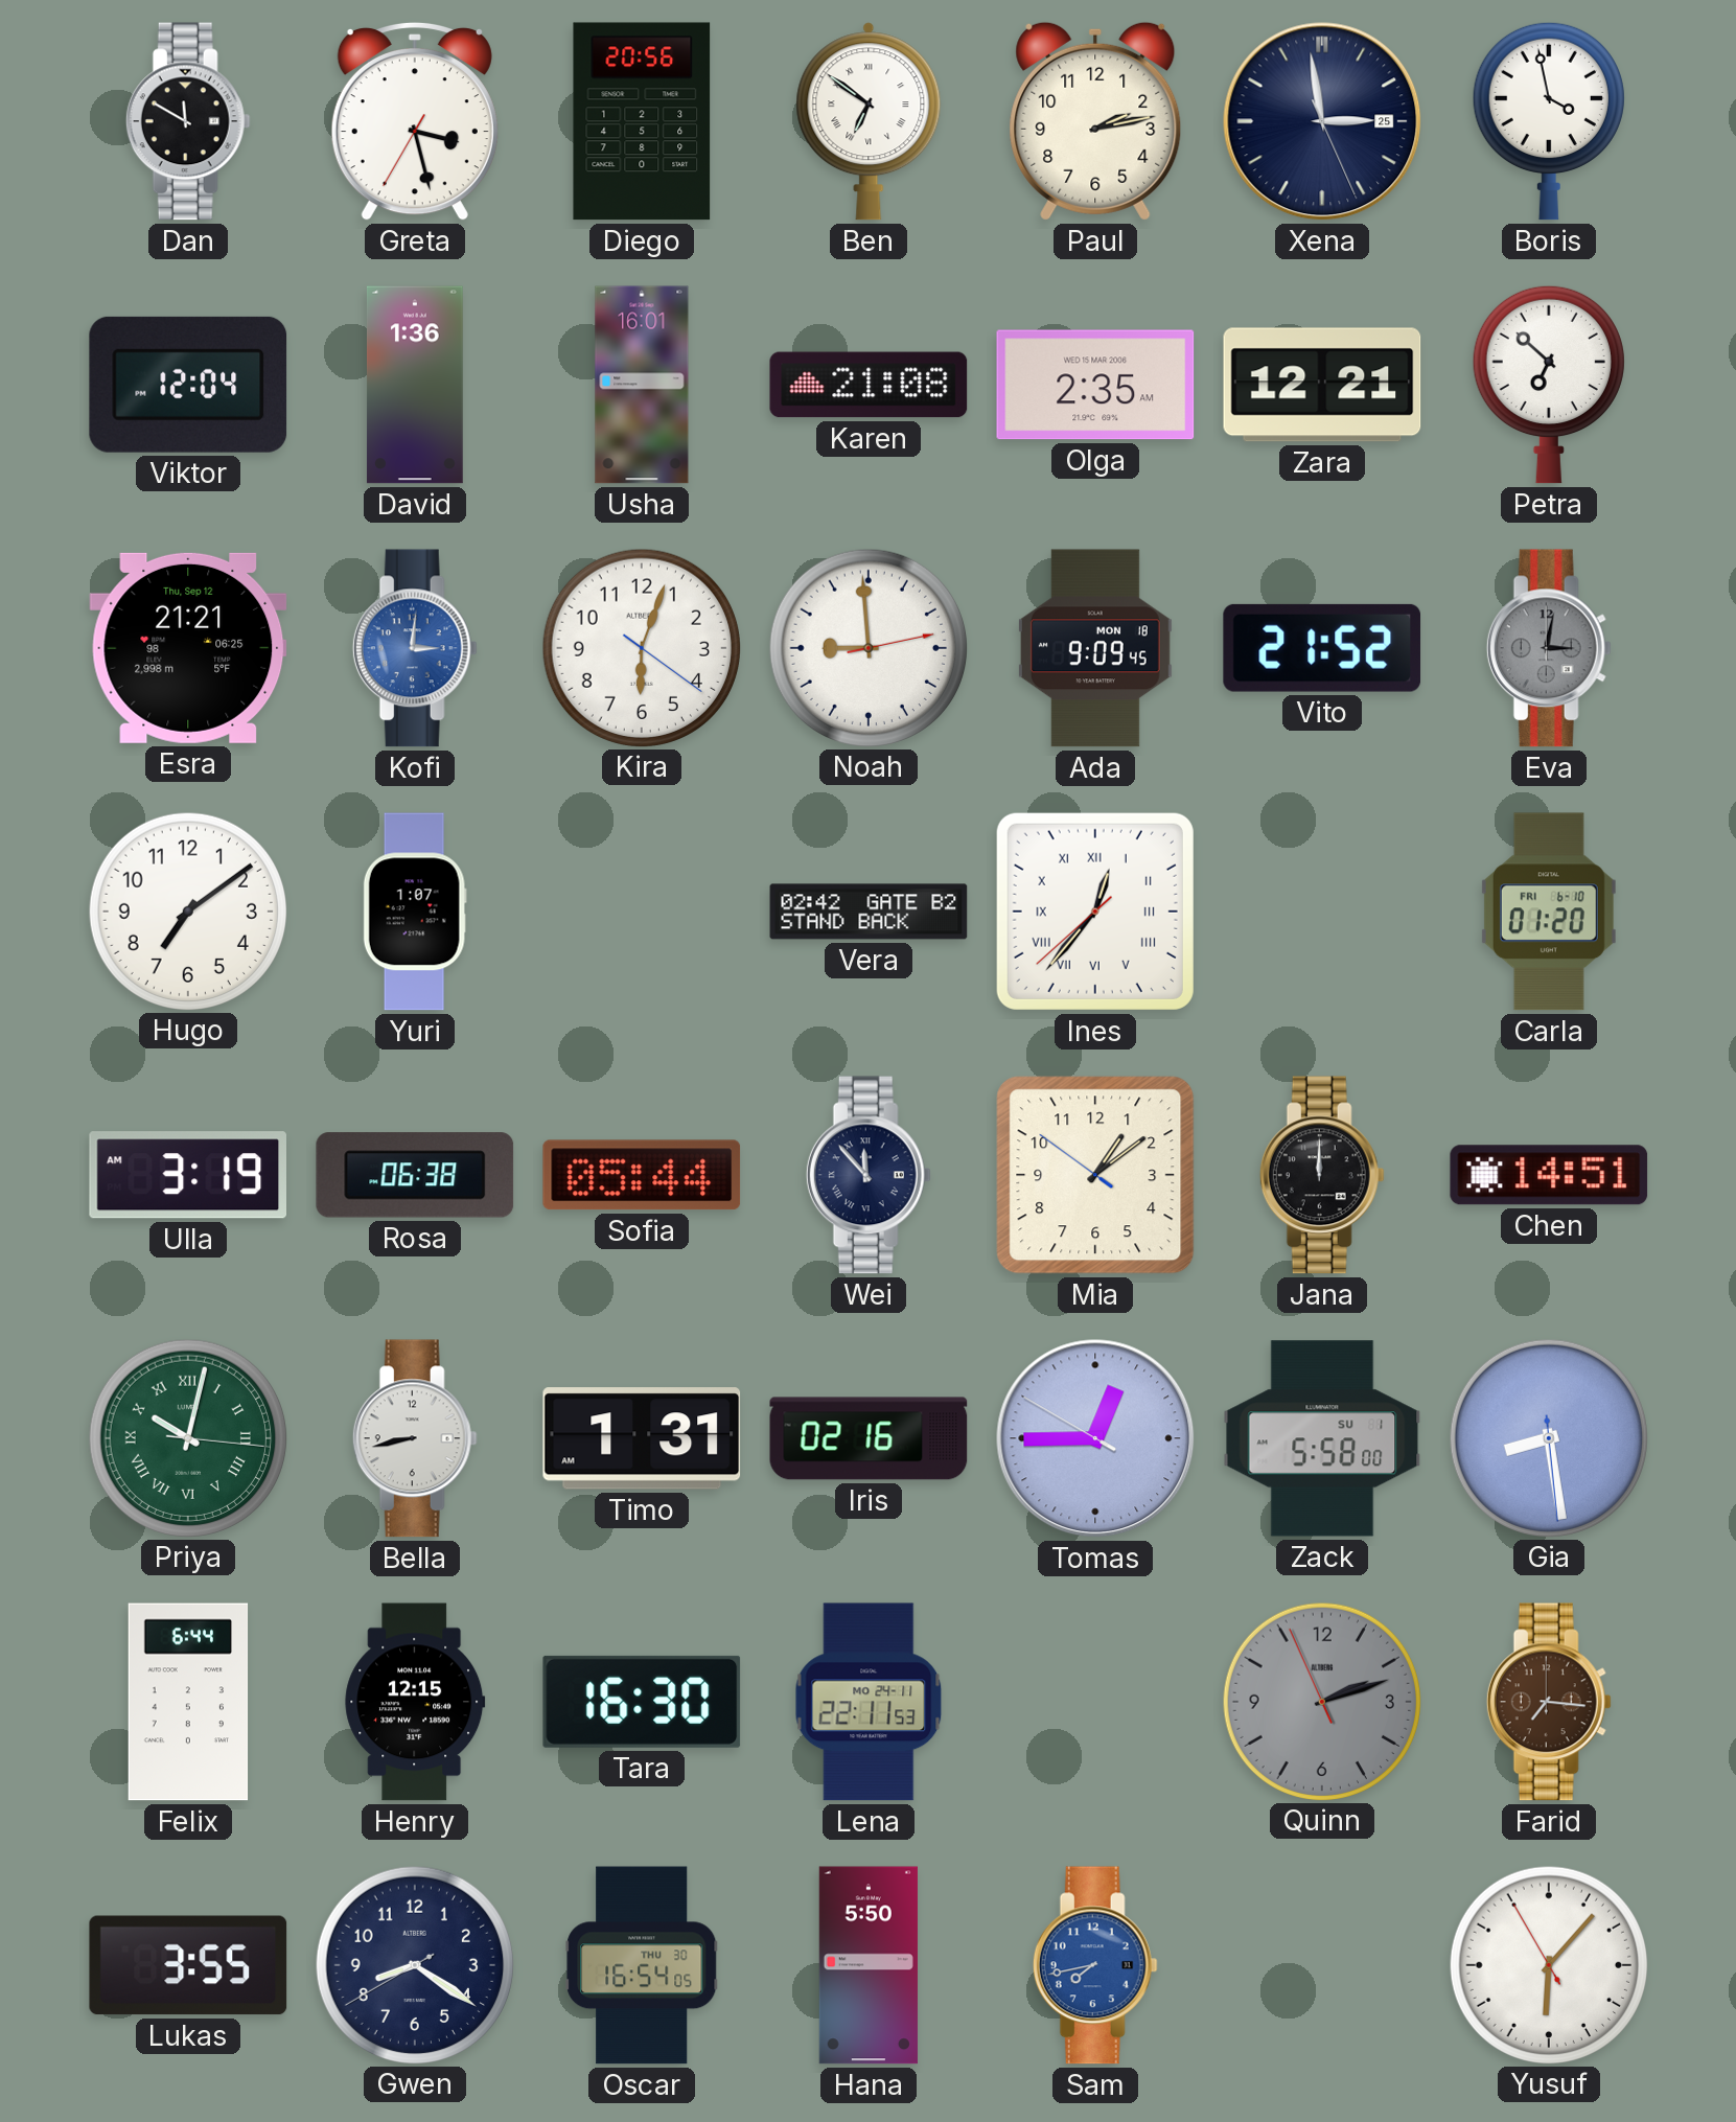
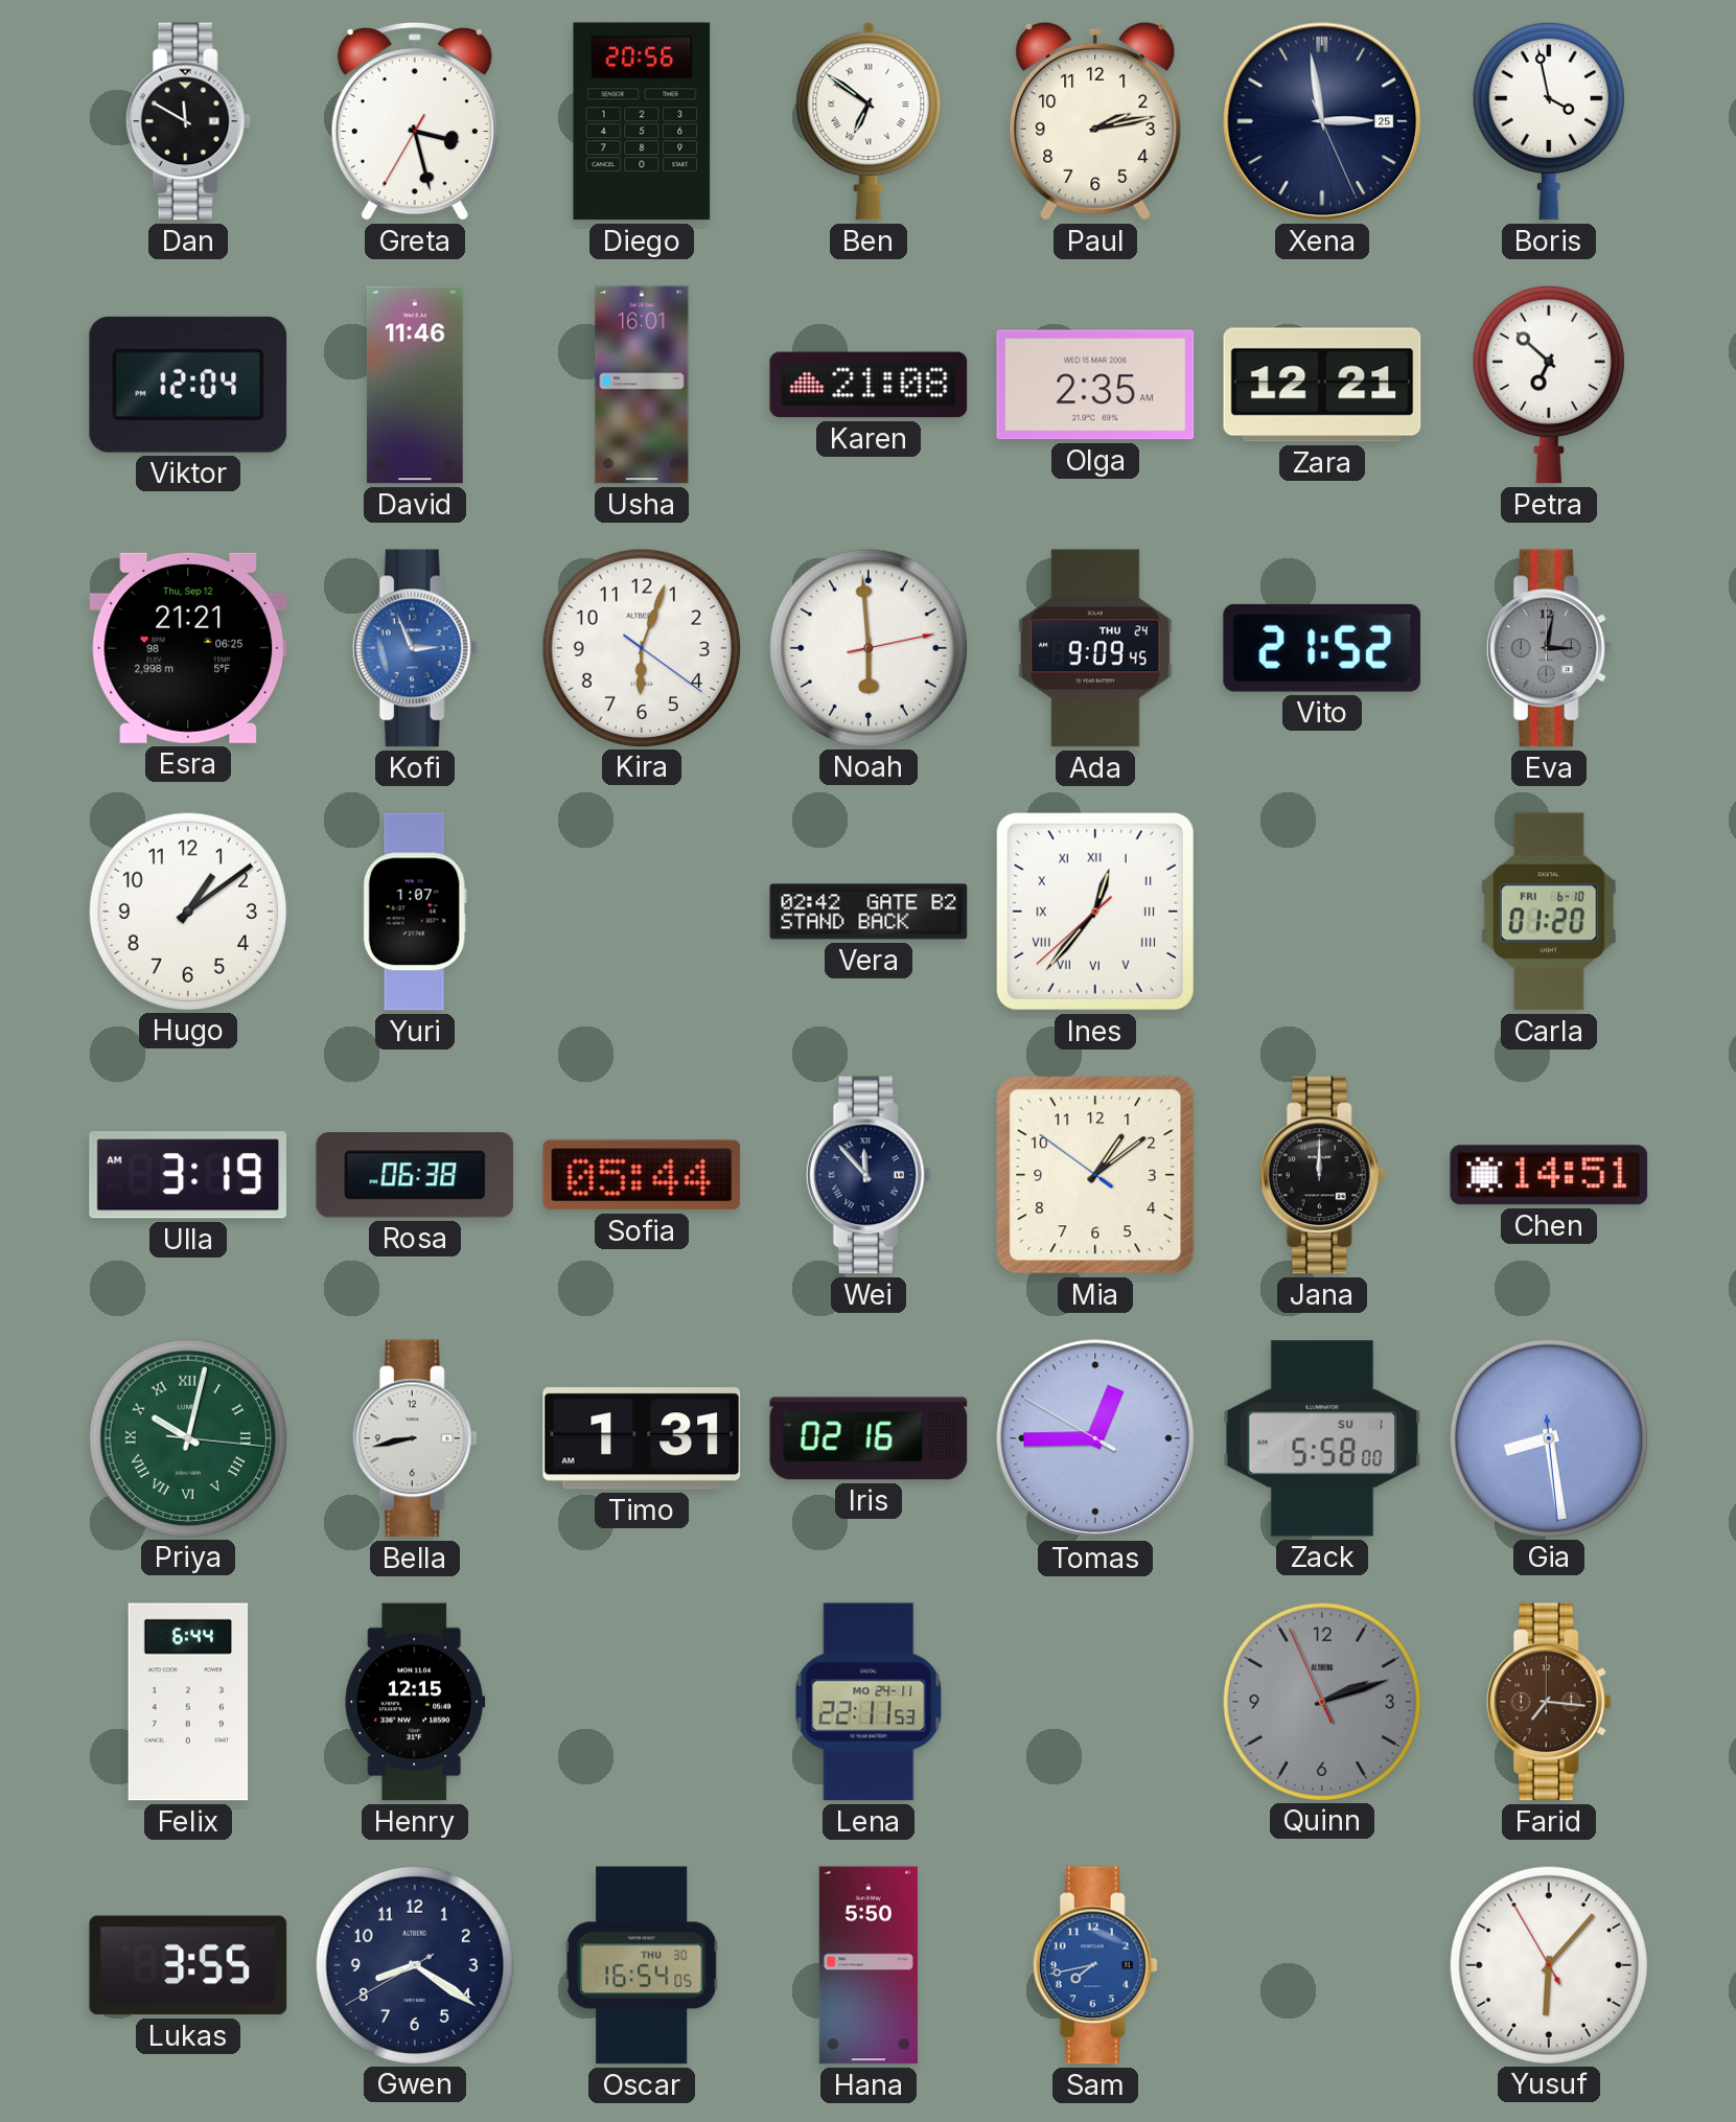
David: 1:36 -> 11:46 (415, 385)
Kofi: 3:01 -> 2:56 (415, 648)
Noah: 8:59 -> 5:59 (867, 647)
Ada date: MON 18 -> THU 24 (1095, 648)
Hugo: 7:09 -> 1:09 (187, 910)
Tara: 16:30 -> none (642, 1702)
